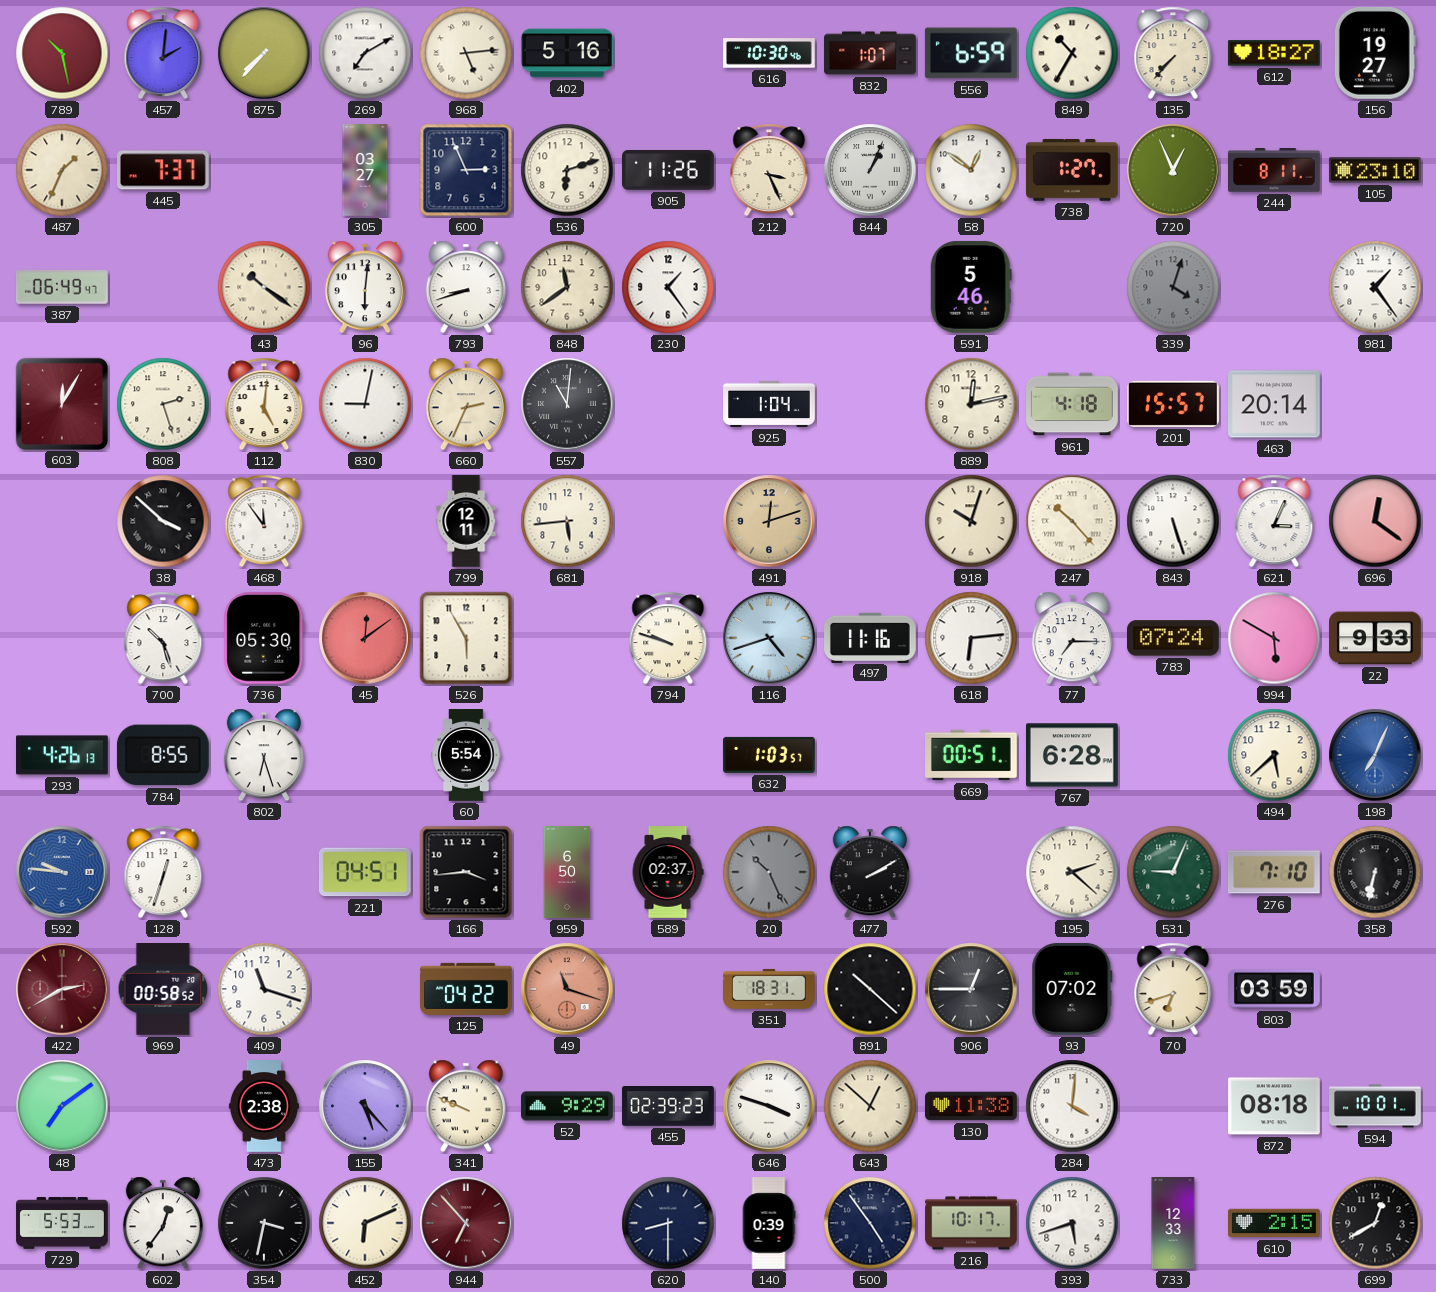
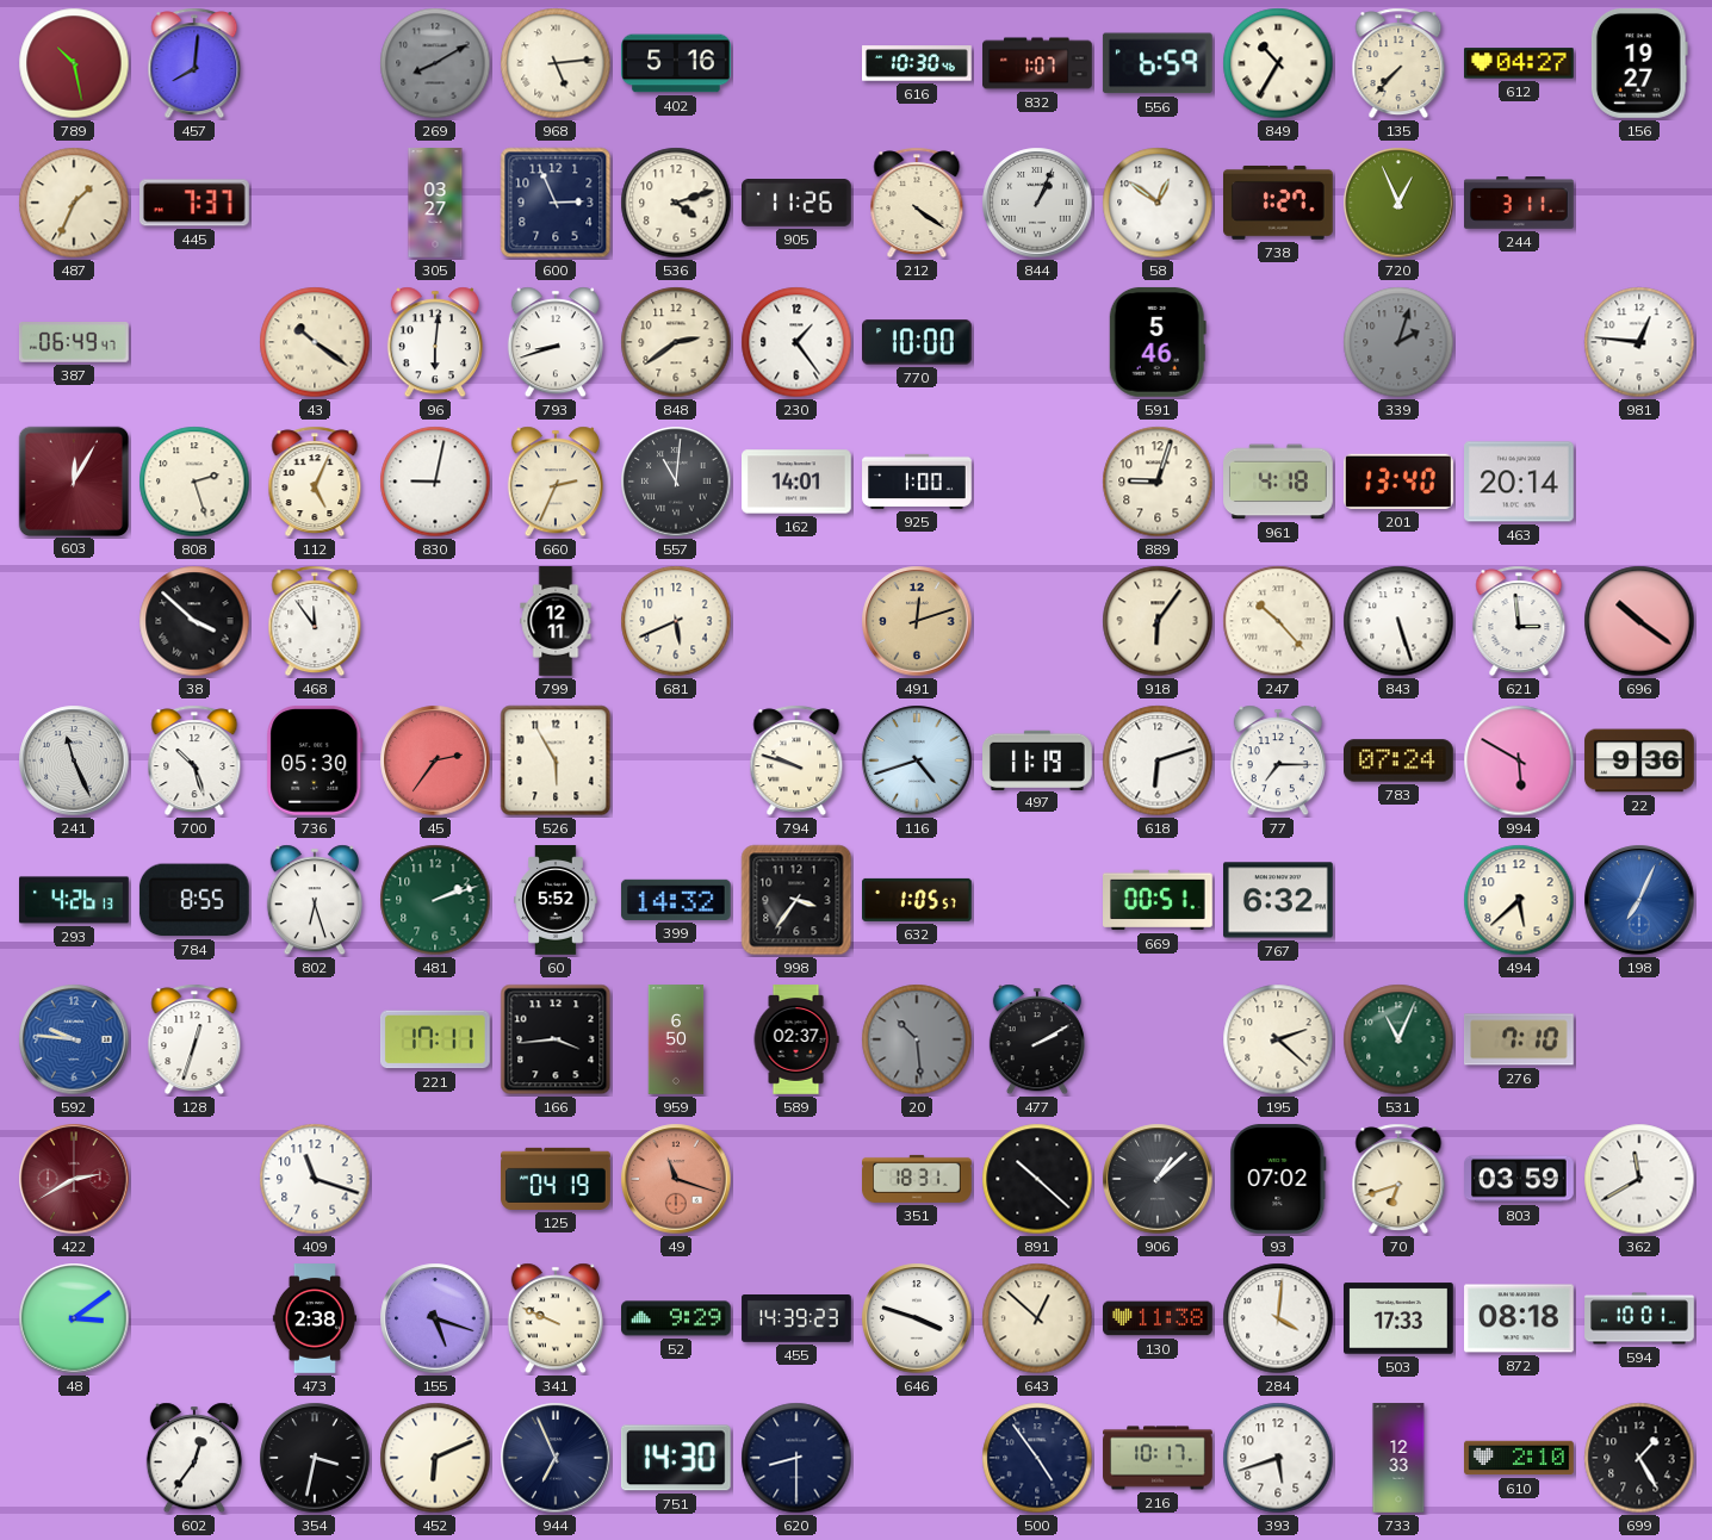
457: 2:01 -> 8:01 (194, 63)
875: 7:37 -> none (264, 53)
269: 7:10 -> 8:10 (435, 63)
269 dial: white -> grey (435, 63)
612: 18:27 -> 04:27 (1520, 63)
536: 6:12 -> 4:12 (676, 203)
212: 3:26 -> 4:21 (917, 203)
244: 8:11 -> 3:11 (1520, 204)
105: 23:10 -> none (1376, 170)
848: 11:39 -> 2:39 (676, 342)
770: none -> 10:00 (918, 342)
339: 4:03 -> 2:03 (1398, 342)
981: 1:24 -> 12:46 (1639, 342)
112: 5:01 -> 5:04 (315, 482)
162: none -> 14:01 (798, 482)
925: 1:04 -> 1:00 (917, 482)
889: 12:13 -> 9:03 (1158, 482)
201: 15:57 -> 13:40 (1400, 482)
681: 5:44 -> 5:41 (676, 621)
918: 10:03 -> 6:06 (1158, 621)
621: 3:04 -> 2:59 (1519, 621)
696: 12:21 -> 10:21 (1639, 621)
241: none -> 11:26 (74, 760)
45: 12:09 -> 2:36 (435, 760)
497: 11:16 -> 11:19 (1038, 759)
618: 6:14 -> 6:12 (1158, 760)
22: 9:33 -> 9:36 (1639, 760)
481: none -> 2:12 (435, 900)
60: 5:54 -> 5:52 (556, 900)
399: none -> 14:32 (676, 900)
998: none -> 3:36 (796, 900)
632: 1:03 -> 1:05 (918, 900)
767: 6:28 -> 6:32 (1279, 900)
221: 04:51 -> 17:11 (435, 1039)
20: 10:26 -> 10:29 (917, 1039)
531: 9:04 -> 11:04 (1398, 1039)
358: 6:32 -> none (1375, 872)
969: 00:58 -> none (163, 990)
125: 04:22 -> 04:19 (556, 1179)
906: 12:45 -> 1:08 (1158, 1179)
362: none -> 11:40 (1639, 1179)
48: 7:09 -> 3:09 (74, 1318)
155: 5:23 -> 5:18 (435, 1318)
455: 02:39 -> 14:39 (796, 1319)
503: none -> 17:33 (1400, 1318)
729: 5:53 -> none (62, 1223)
944: 6:53 -> 6:56 (556, 1458)
944 dial: burgundy -> navy (556, 1458)
751: none -> 14:30 (676, 1458)
140: 0:39 -> none (769, 1223)
610: 2:15 -> 2:10 (1520, 1458)
699: 12:40 -> 1:25 (1639, 1458)
